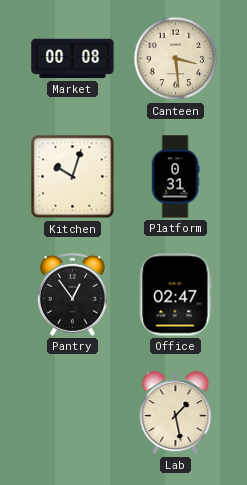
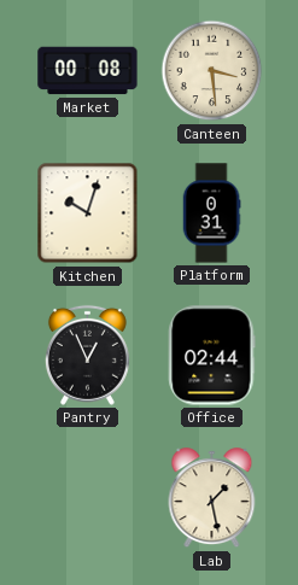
Pantry: 12:54 -> 12:56 (87, 355)
Office: 02:47 -> 02:44 (212, 356)
